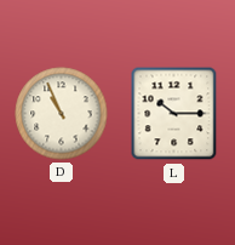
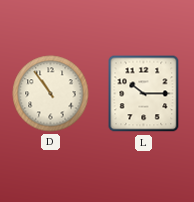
D: 10:56 -> 10:54 (51, 94)
